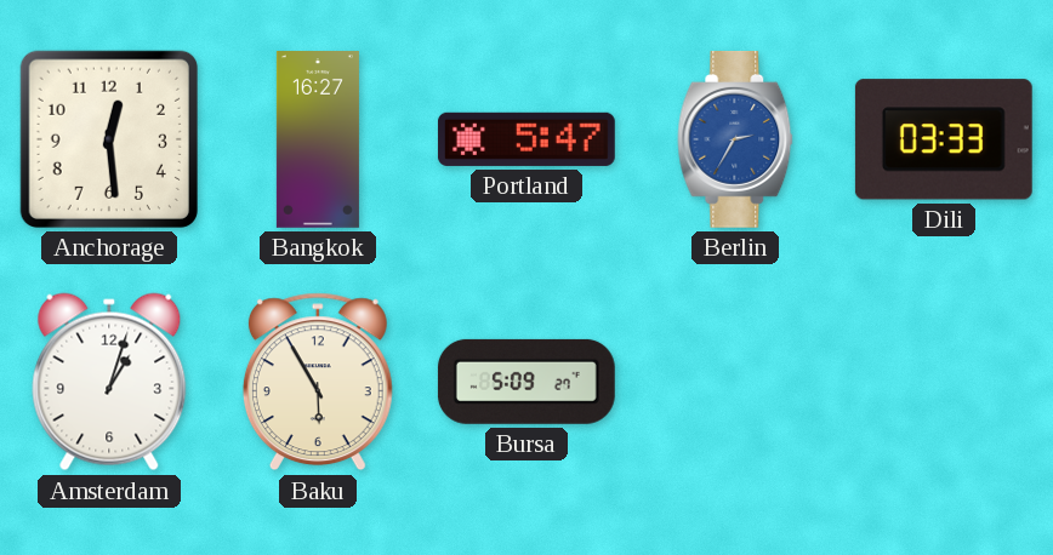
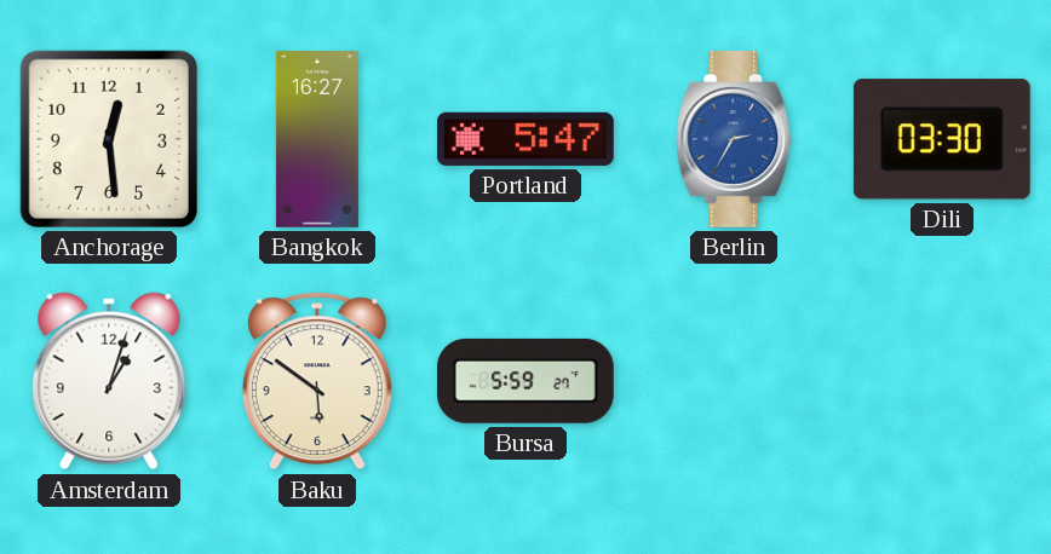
Dili: 03:33 -> 03:30 (942, 139)
Baku: 5:55 -> 5:51 (317, 381)
Bursa: 5:09 -> 5:59 (525, 381)
